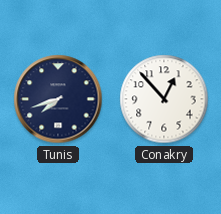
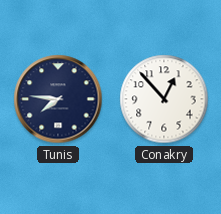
Tunis: 7:42 -> 7:46 (58, 99)
